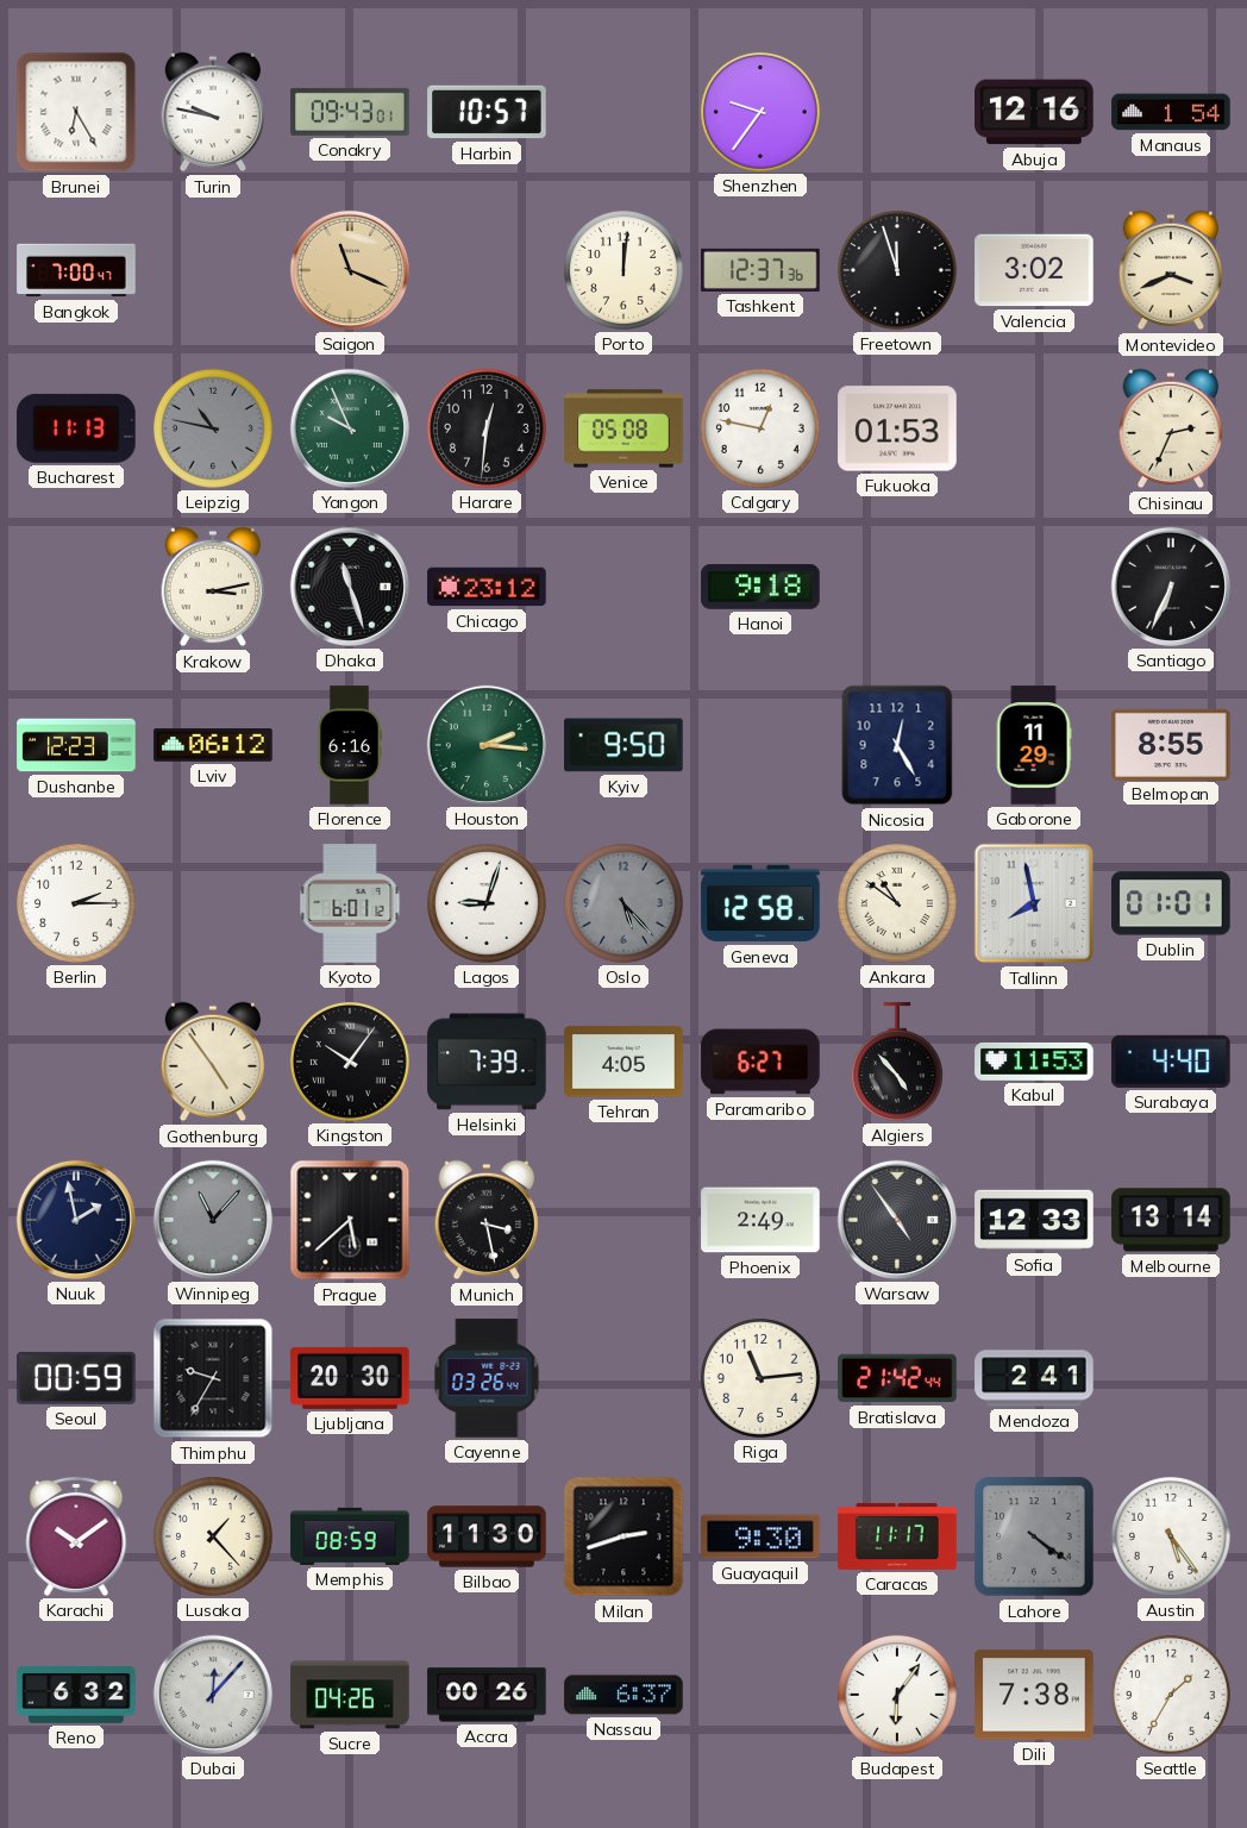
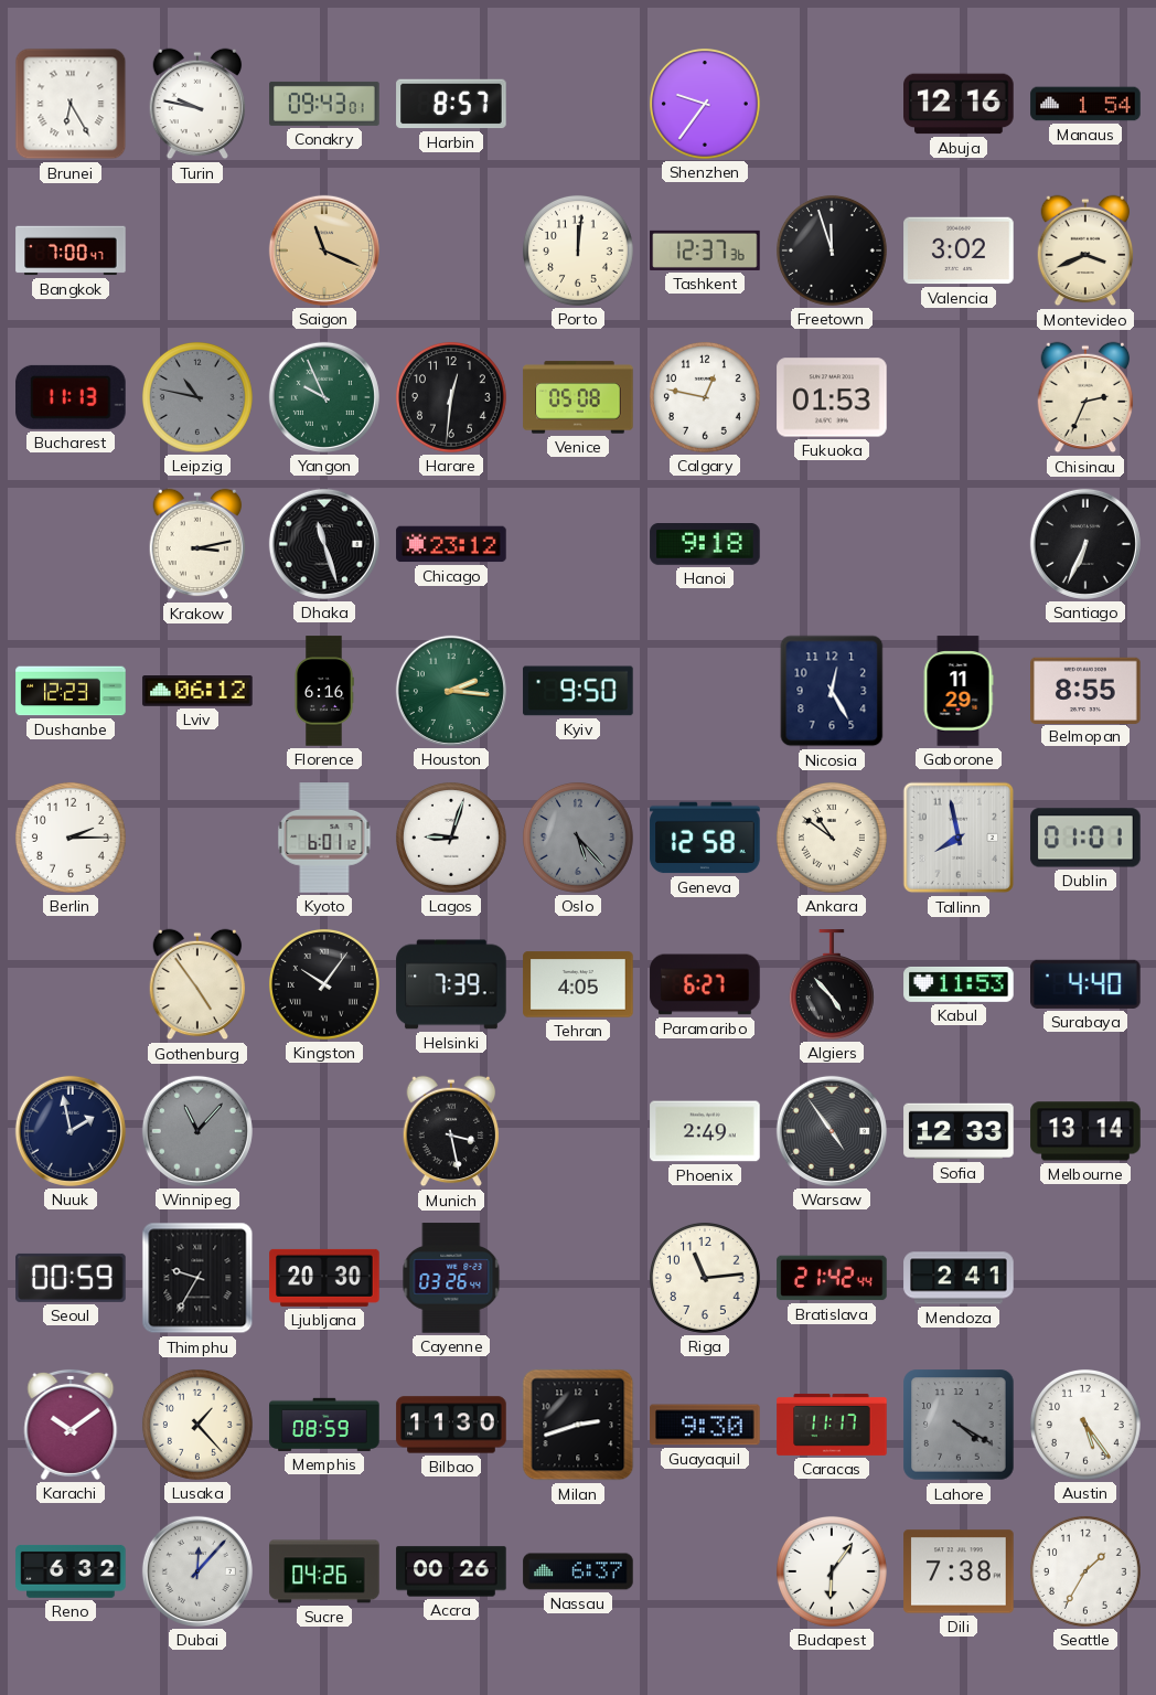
Harbin: 10:57 -> 8:57 (451, 104)
Prague: 5:38 -> none (350, 1220)
Lahore: 4:21 -> 4:20 (959, 1425)
